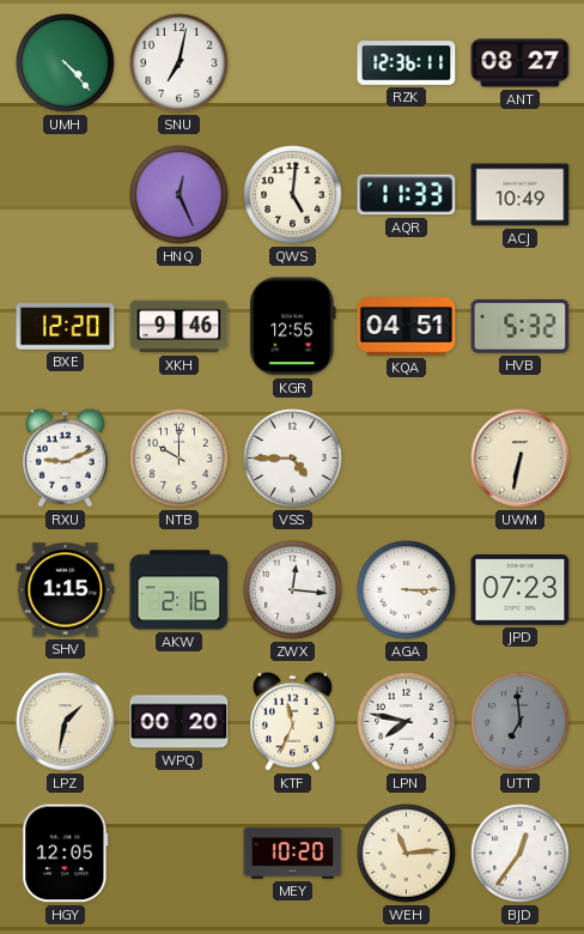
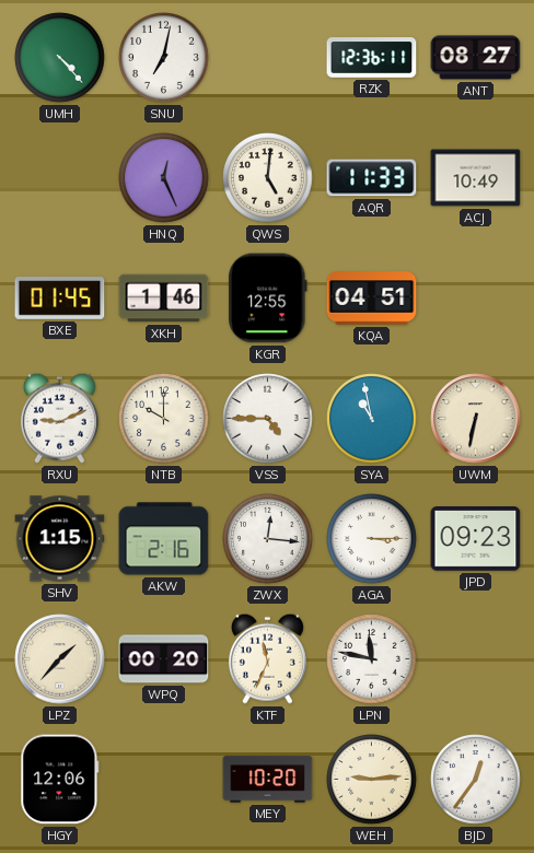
BXE: 12:20 -> 01:45 (60, 299)
XKH: 9:46 -> 1:46 (164, 299)
HVB: 5:32 -> none (521, 327)
SYA: none -> 10:58 (372, 419)
JPD: 07:23 -> 09:23 (476, 539)
LPZ: 1:32 -> 1:37 (60, 659)
LPN: 7:47 -> 11:47 (372, 659)
UTT: 6:59 -> none (521, 722)
HGY: 12:05 -> 12:06 (60, 780)
WEH: 11:14 -> 9:14 (372, 780)
